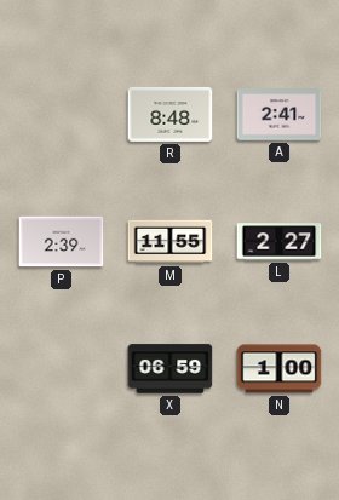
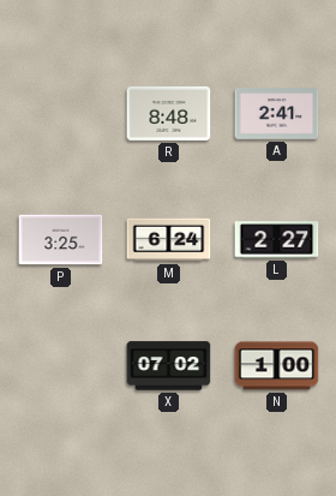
P: 2:39 -> 3:25 (61, 240)
M: 11:55 -> 6:24 (169, 240)
X: 06:59 -> 07:02 (169, 366)
